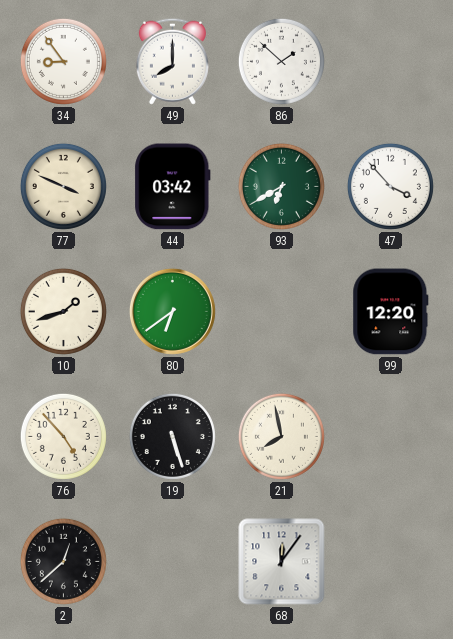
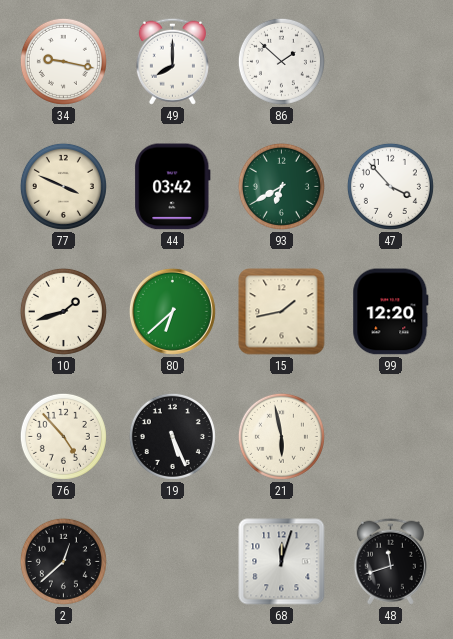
34: 8:54 -> 9:17 (63, 61)
80: 6:39 -> 6:38 (172, 311)
15: none -> 1:43 (282, 312)
19: 5:27 -> 5:26 (172, 436)
21: 7:58 -> 5:58 (281, 436)
68: 12:06 -> 12:03 (282, 562)
48: none -> 11:42 (390, 561)
